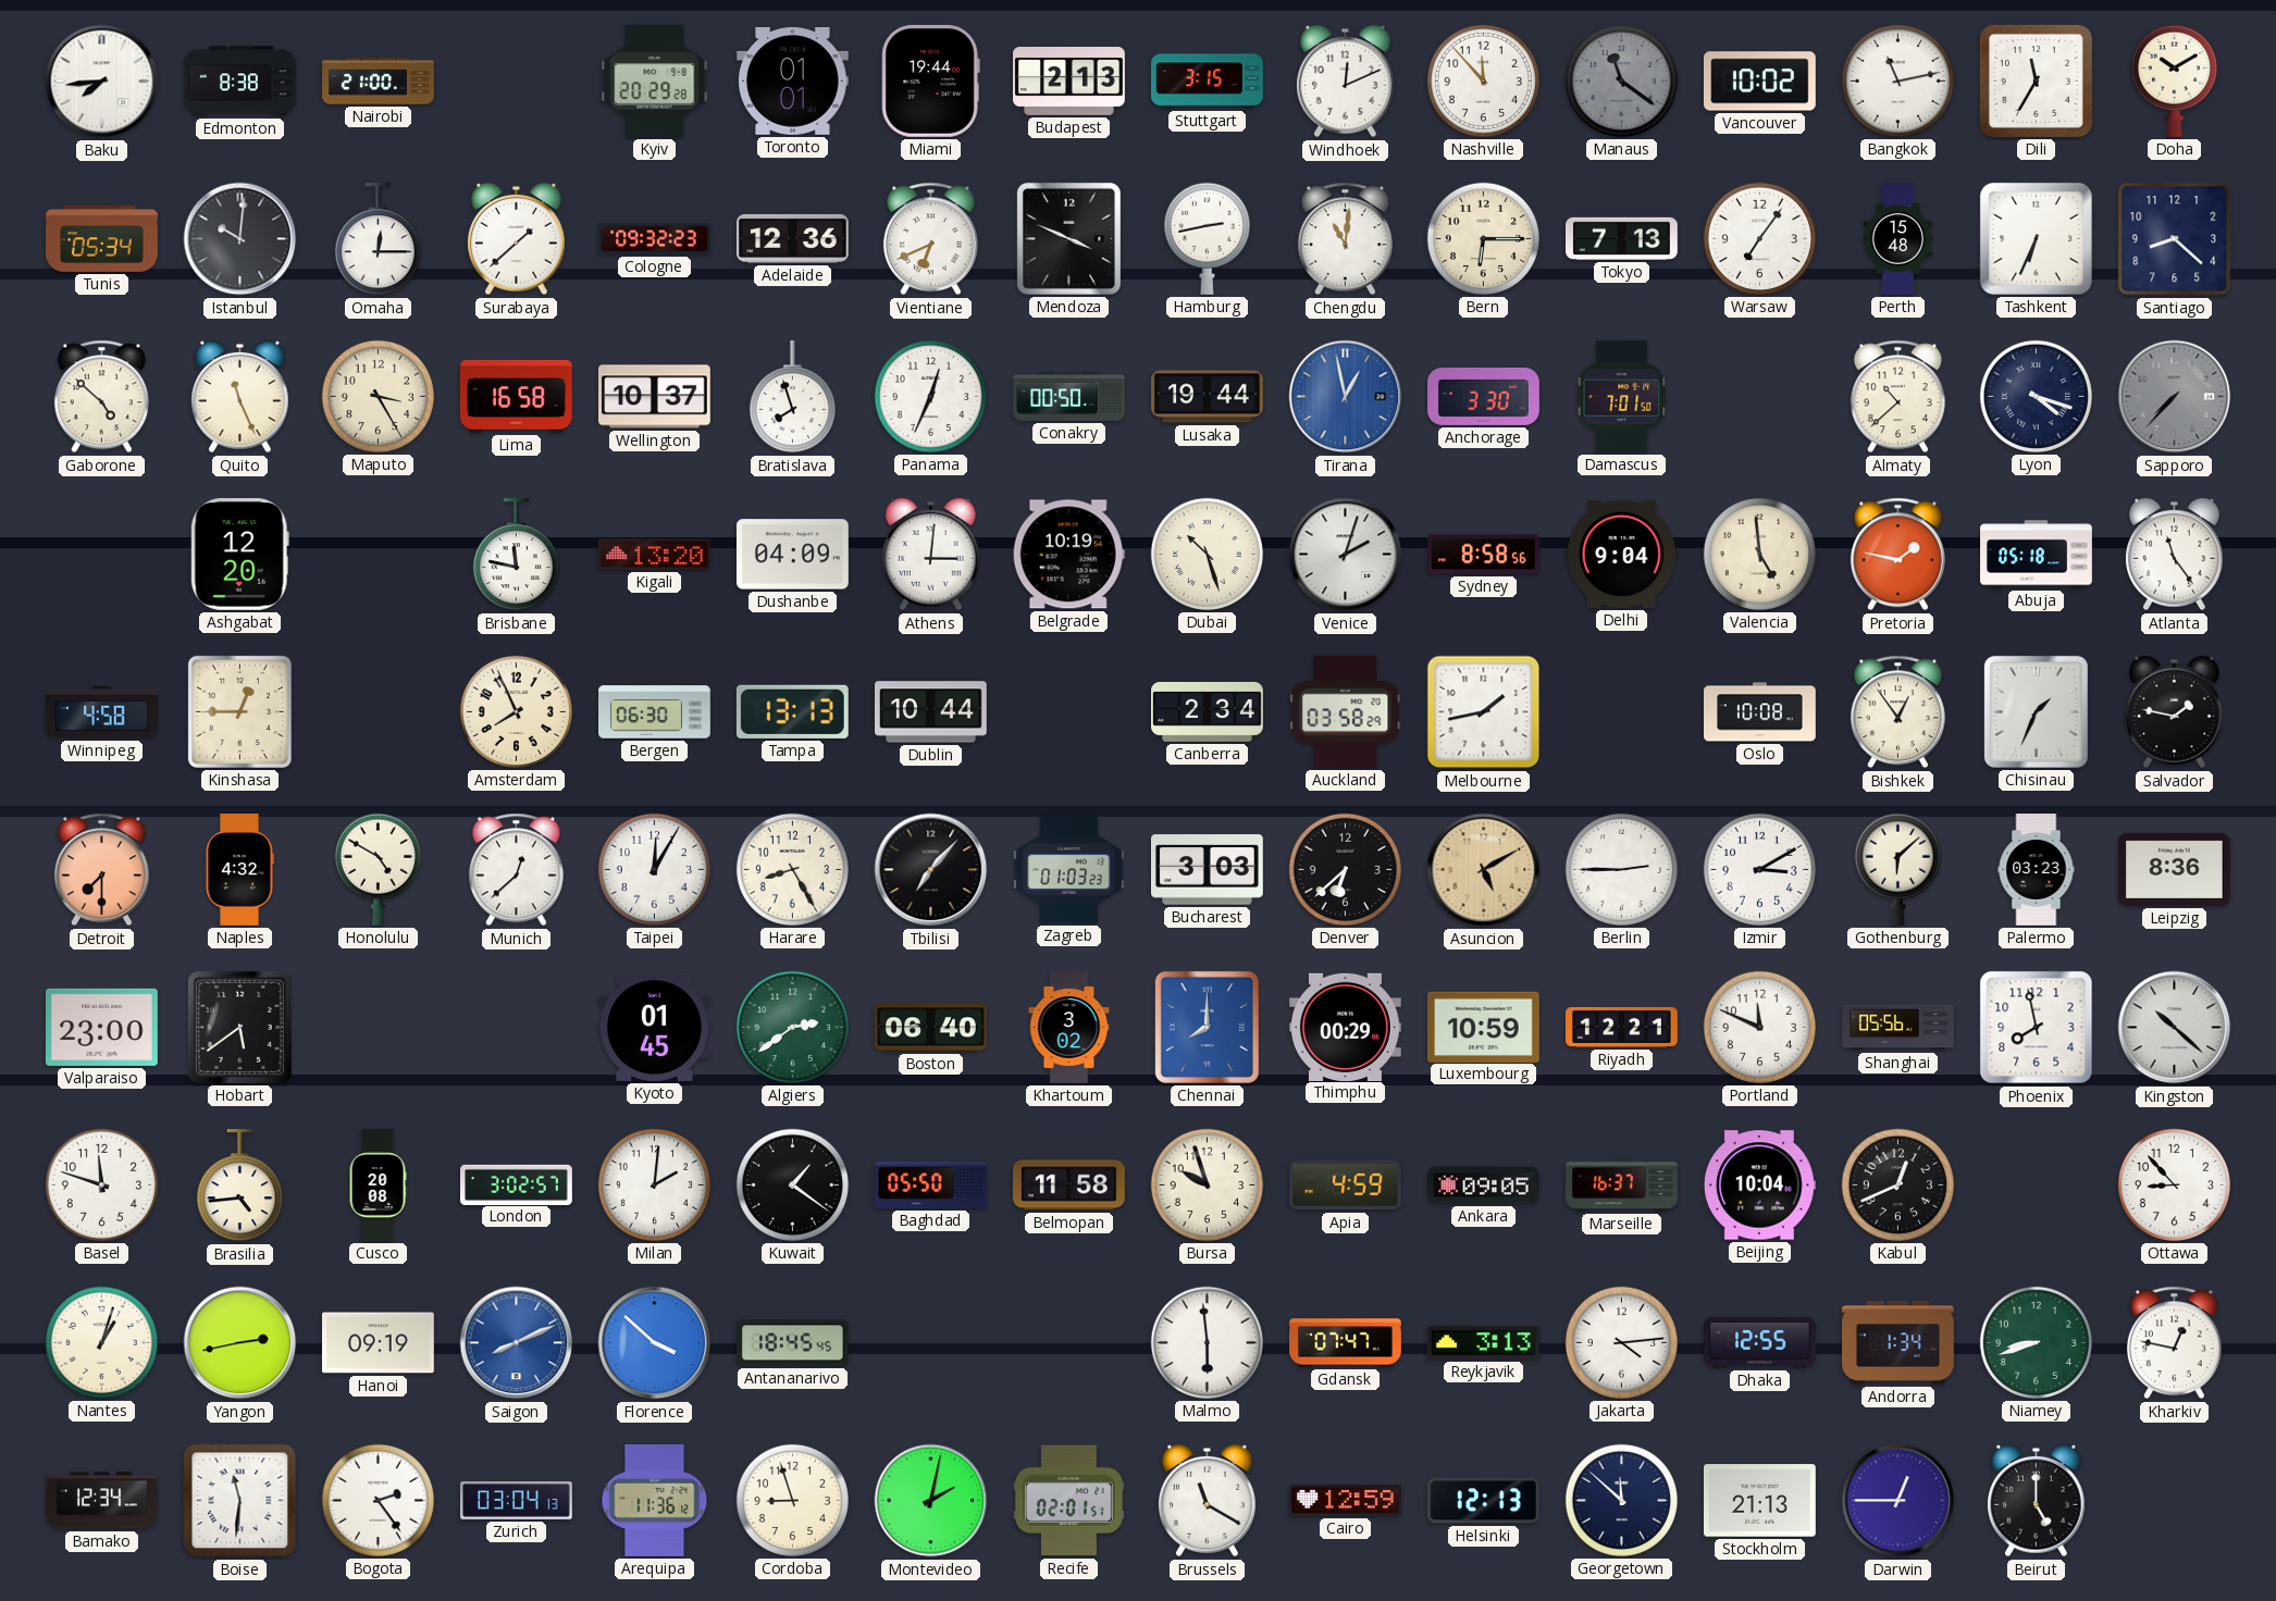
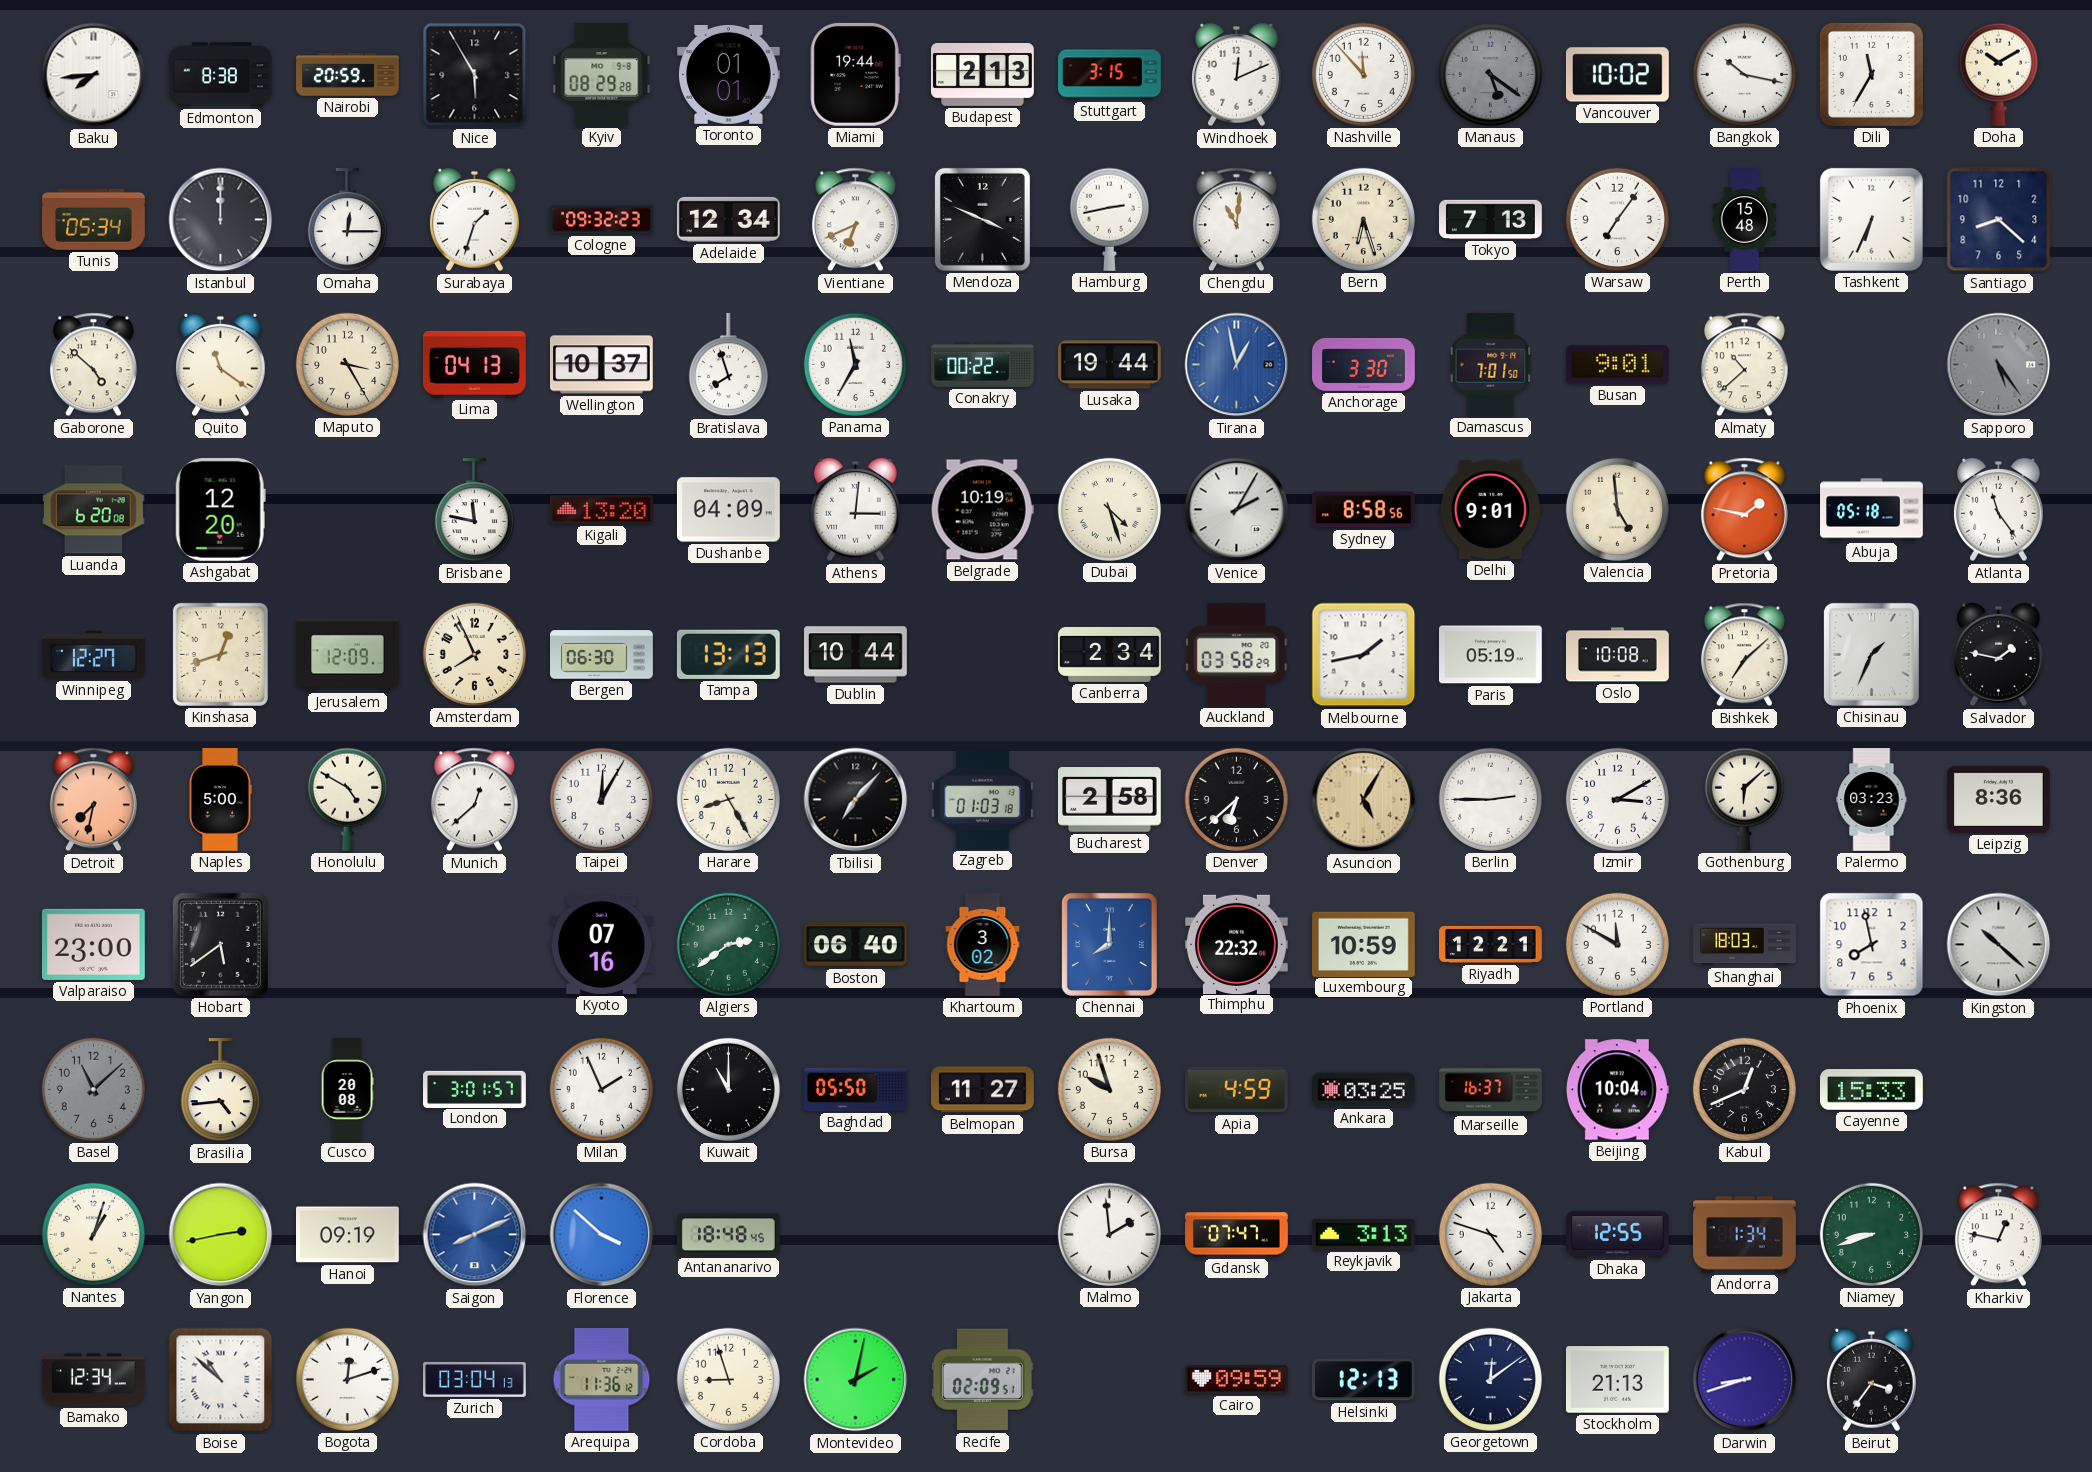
Nairobi: 21:00 -> 20:59 (348, 75)
Nice: none -> 5:55 (475, 75)
Kyiv: 20:29 -> 08:29 (602, 74)
Manaus: 11:21 -> 5:21 (1490, 74)
Bangkok: 11:13 -> 10:17 (1744, 74)
Istanbul: 10:01 -> 12:00 (221, 220)
Surabaya: 1:38 -> 1:33 (475, 220)
Adelaide: 12:36 -> 12:34 (728, 219)
Bern: 6:15 -> 6:27 (1363, 219)
Quito: 11:26 -> 11:21 (221, 365)
Lima: 16:58 -> 04:13 (474, 364)
Panama: 12:34 -> 11:35 (855, 364)
Conakry: 00:50 -> 00:22 (983, 364)
Busan: none -> 9:01 (1617, 365)
Lyon: 4:18 -> none (2036, 396)
Sapporo: 7:37 -> 5:24 (1999, 365)
Luanda: none -> 6:20 (94, 510)
Dubai: 10:27 -> 4:27 (1109, 509)
Venice: 2:03 -> 2:05 (1237, 510)
Delhi: 9:04 -> 9:01 (1491, 509)
Winnipeg: 4:58 -> 12:27 (93, 655)
Kinshasa: 12:45 -> 12:42 (220, 654)
Jerusalem: none -> 12:09 (348, 655)
Paris: none -> 05:19 (1491, 655)
Bishkek: 12:54 -> 7:08 (1744, 655)
Detroit: 7:30 -> 7:32 (93, 800)
Naples: 4:32 -> 5:00 (220, 800)
Zagreb: 01:03:23 -> 01:03:18 (982, 799)
Bucharest: 3:03 -> 2:58 (1110, 800)
Asuncion: 5:10 -> 5:05 (1364, 800)
Kyoto: 01:45 -> 07:16 (602, 944)
Thimphu: 00:29 -> 22:32 (1237, 944)
Portland: 11:49 -> 11:50 (1617, 944)
Shanghai: 05:56 -> 18:03 (1745, 945)
Basel: 11:48 -> 11:08 (93, 1089)
Basel dial: white -> grey (93, 1089)
London: 3:02 -> 3:01 (475, 1089)
Milan: 2:01 -> 1:56 (601, 1089)
Kuwait: 1:21 -> 11:00 (728, 1089)
Belmopan: 11:58 -> 11:27 (983, 1090)
Ankara: 09:05 -> 03:25 (1364, 1090)
Cayenne: none -> 15:33 (1872, 1090)
Ottawa: 8:53 -> none (2174, 1184)
Antananarivo: 18:45 -> 18:48 (729, 1235)
Malmo: 5:59 -> 1:59 (1109, 1234)
Jakarta: 4:14 -> 4:48 (1490, 1234)
Boise: 11:31 -> 10:52 (221, 1380)
Bogota: 2:24 -> 12:12 (347, 1379)
Recife: 02:01 -> 02:09 (982, 1380)
Brussels: 11:20 -> none (1208, 1501)
Cairo: 12:59 -> 09:59 (1237, 1380)
Georgetown: 11:52 -> 12:09 (1490, 1379)
Darwin: 12:45 -> 8:42 (1745, 1380)
Beirut: 5:00 -> 3:36 (1872, 1380)
